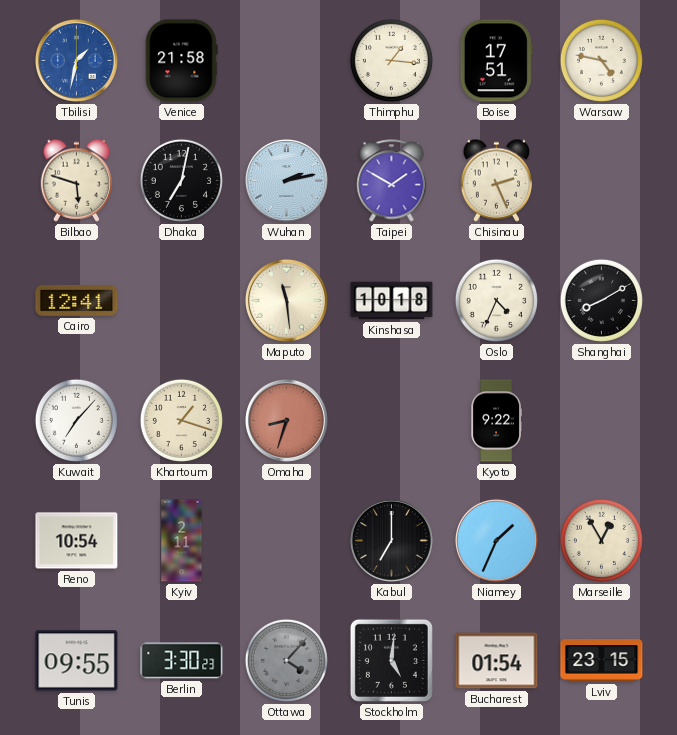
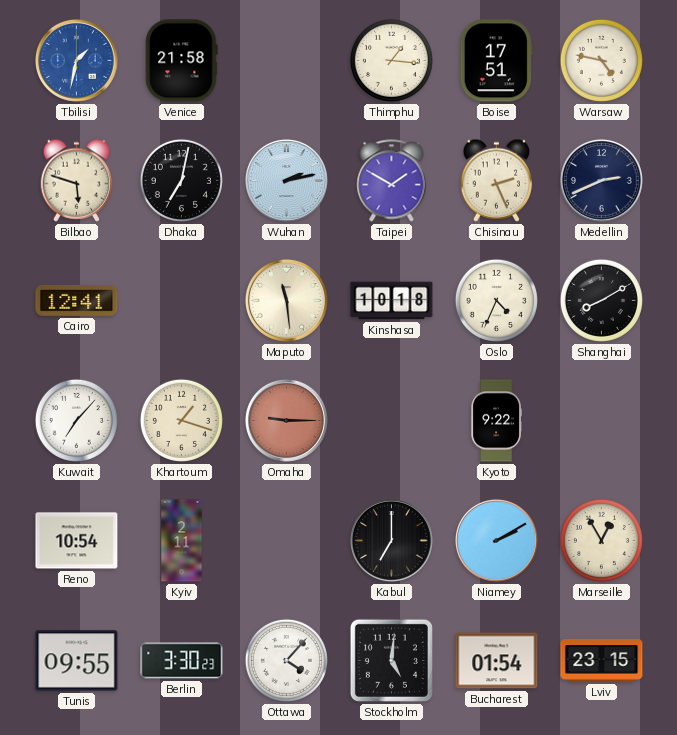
Medellin: none -> 2:41 (601, 180)
Omaha: 8:33 -> 9:15 (286, 420)
Niamey: 1:34 -> 2:10 (496, 540)
Ottawa dial: grey -> white (286, 660)
